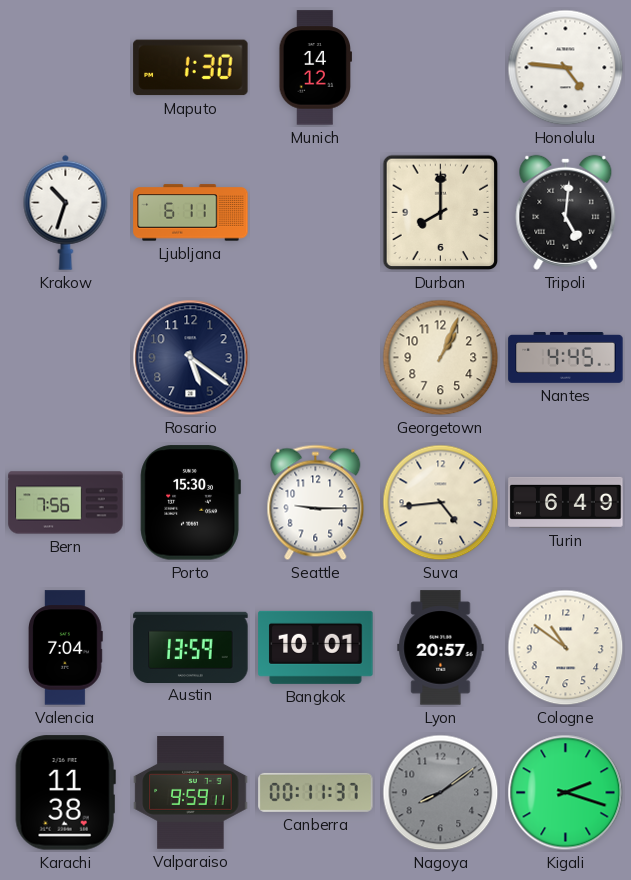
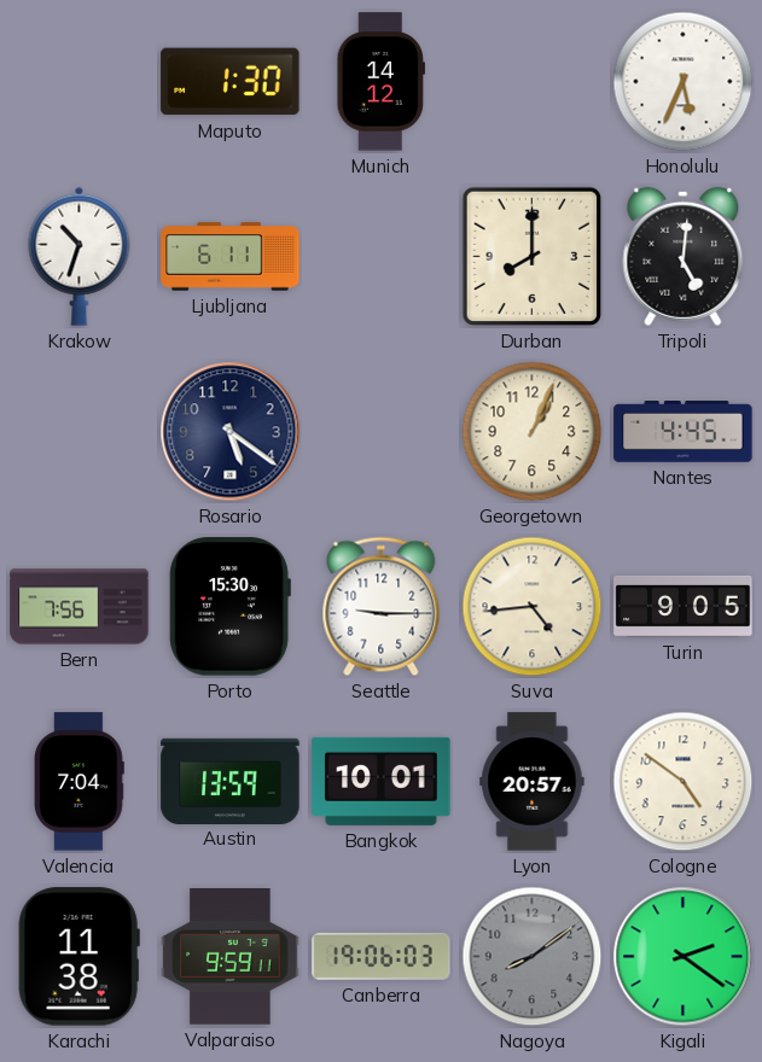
Honolulu: 4:46 -> 5:34 (684, 82)
Turin: 6:49 -> 9:05 (684, 606)
Cologne: 10:51 -> 4:51 (684, 782)
Canberra: 00:11 -> 19:06 (382, 956)
Kigali: 2:18 -> 2:21 (684, 957)
